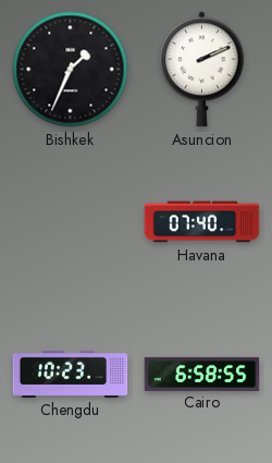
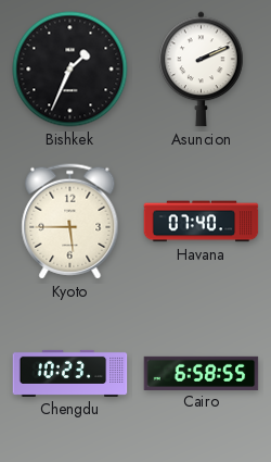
Kyoto: none -> 5:45 (70, 222)
